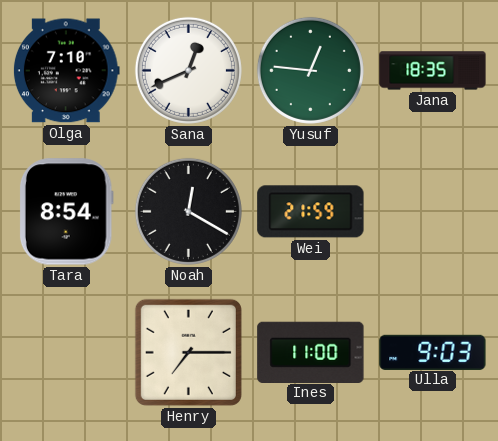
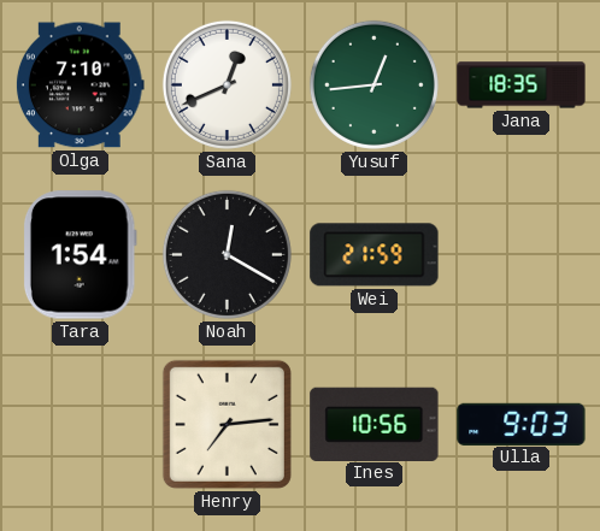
Yusuf: 12:46 -> 12:44 (373, 84)
Tara: 8:54 -> 1:54 (80, 255)
Henry: 7:15 -> 7:14 (227, 424)
Ines: 11:00 -> 10:56 (375, 424)
